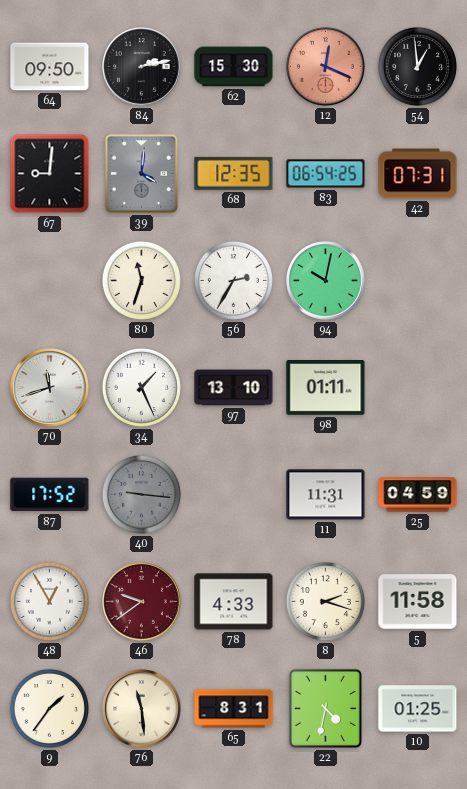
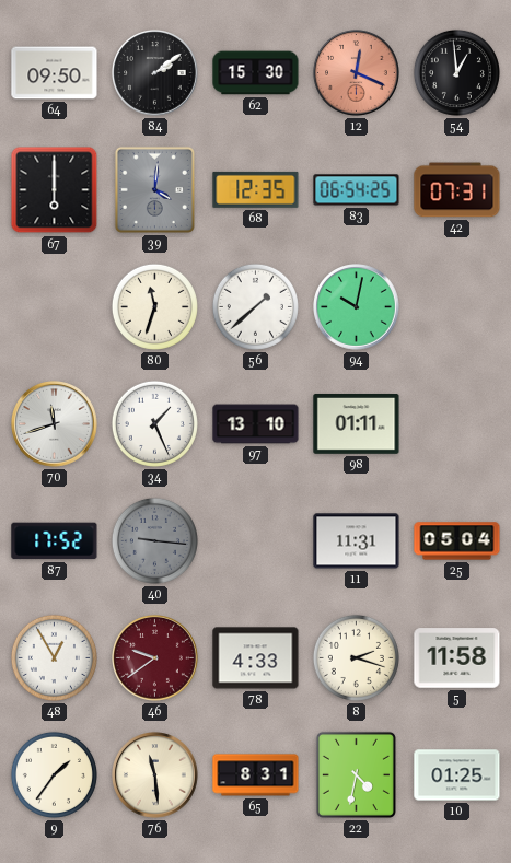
84: 2:13 -> 2:09 (155, 73)
67: 9:01 -> 6:00 (55, 190)
56: 2:35 -> 1:38 (255, 306)
25: 04:59 -> 05:04 (457, 541)
